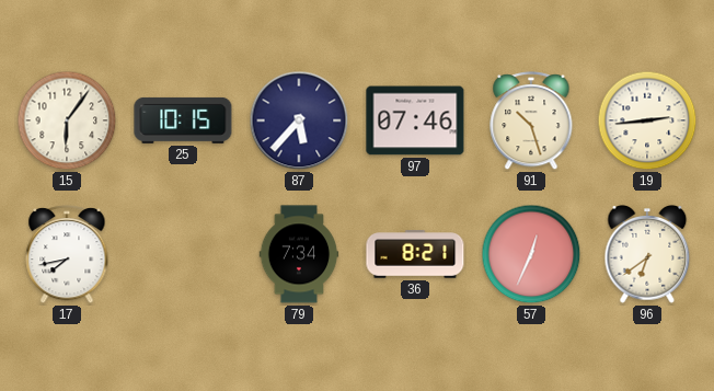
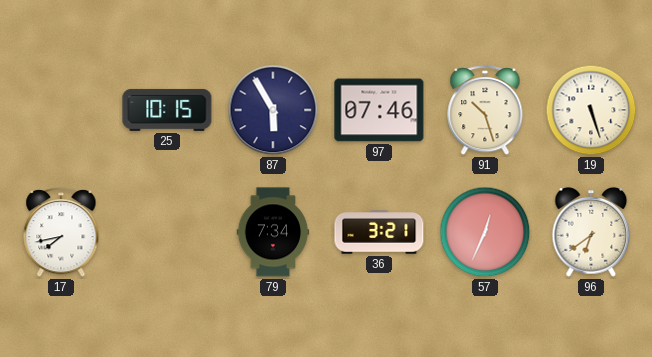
15: 6:06 -> none (67, 120)
87: 5:37 -> 5:55 (273, 110)
19: 2:44 -> 5:27 (591, 110)
36: 8:21 -> 3:21 (379, 232)
